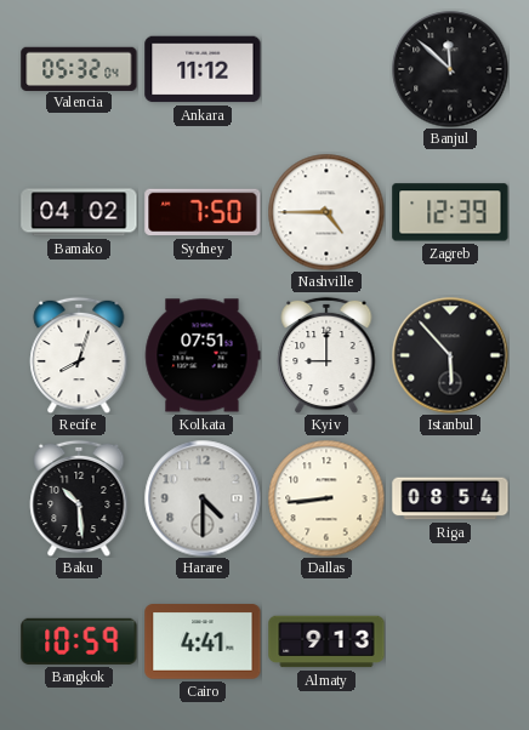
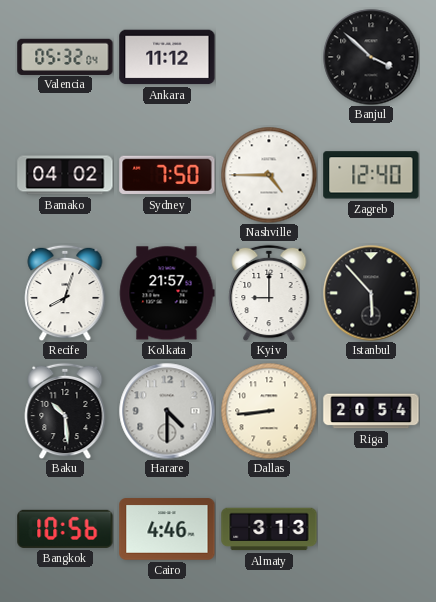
Banjul: 11:52 -> 3:52 (371, 57)
Zagreb: 12:39 -> 12:40 (371, 175)
Kolkata: 07:51 -> 21:57 (167, 293)
Riga: 08:54 -> 20:54 (371, 411)
Bangkok: 10:59 -> 10:56 (65, 529)
Cairo: 4:41 -> 4:46 (167, 529)
Almaty: 9:13 -> 3:13 (269, 529)
